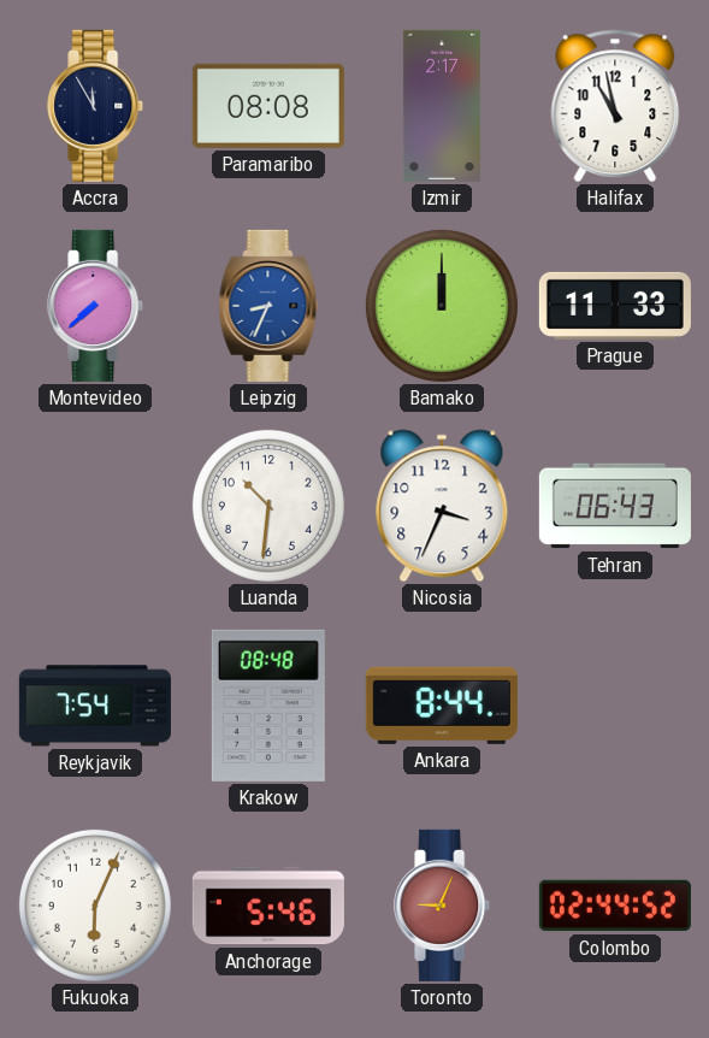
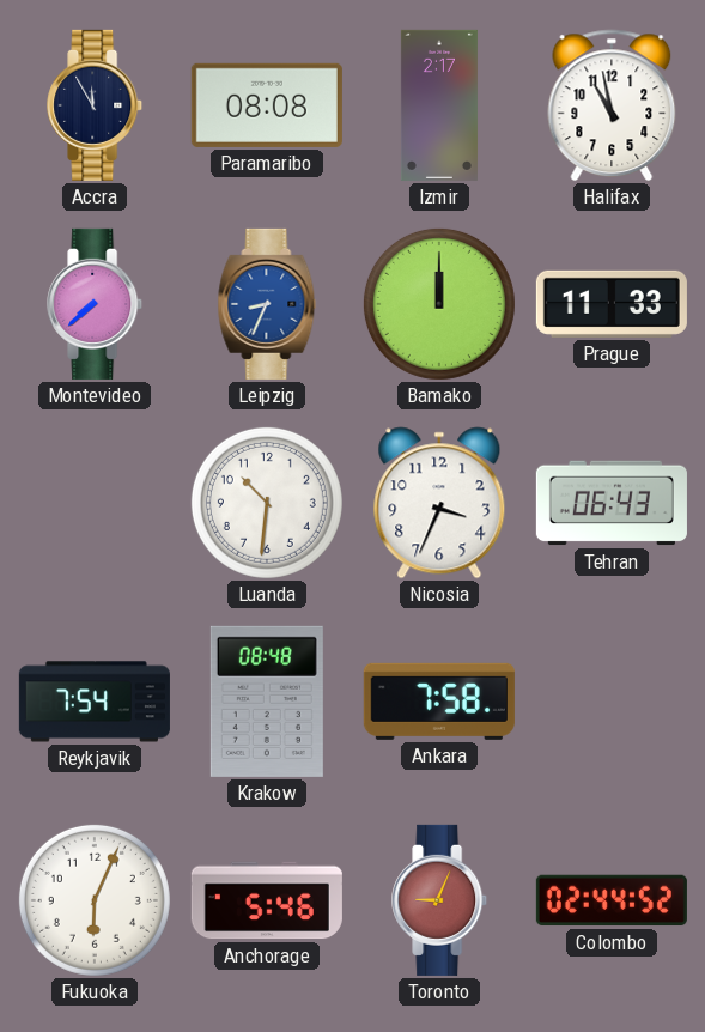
Ankara: 8:44 -> 7:58 (439, 702)
